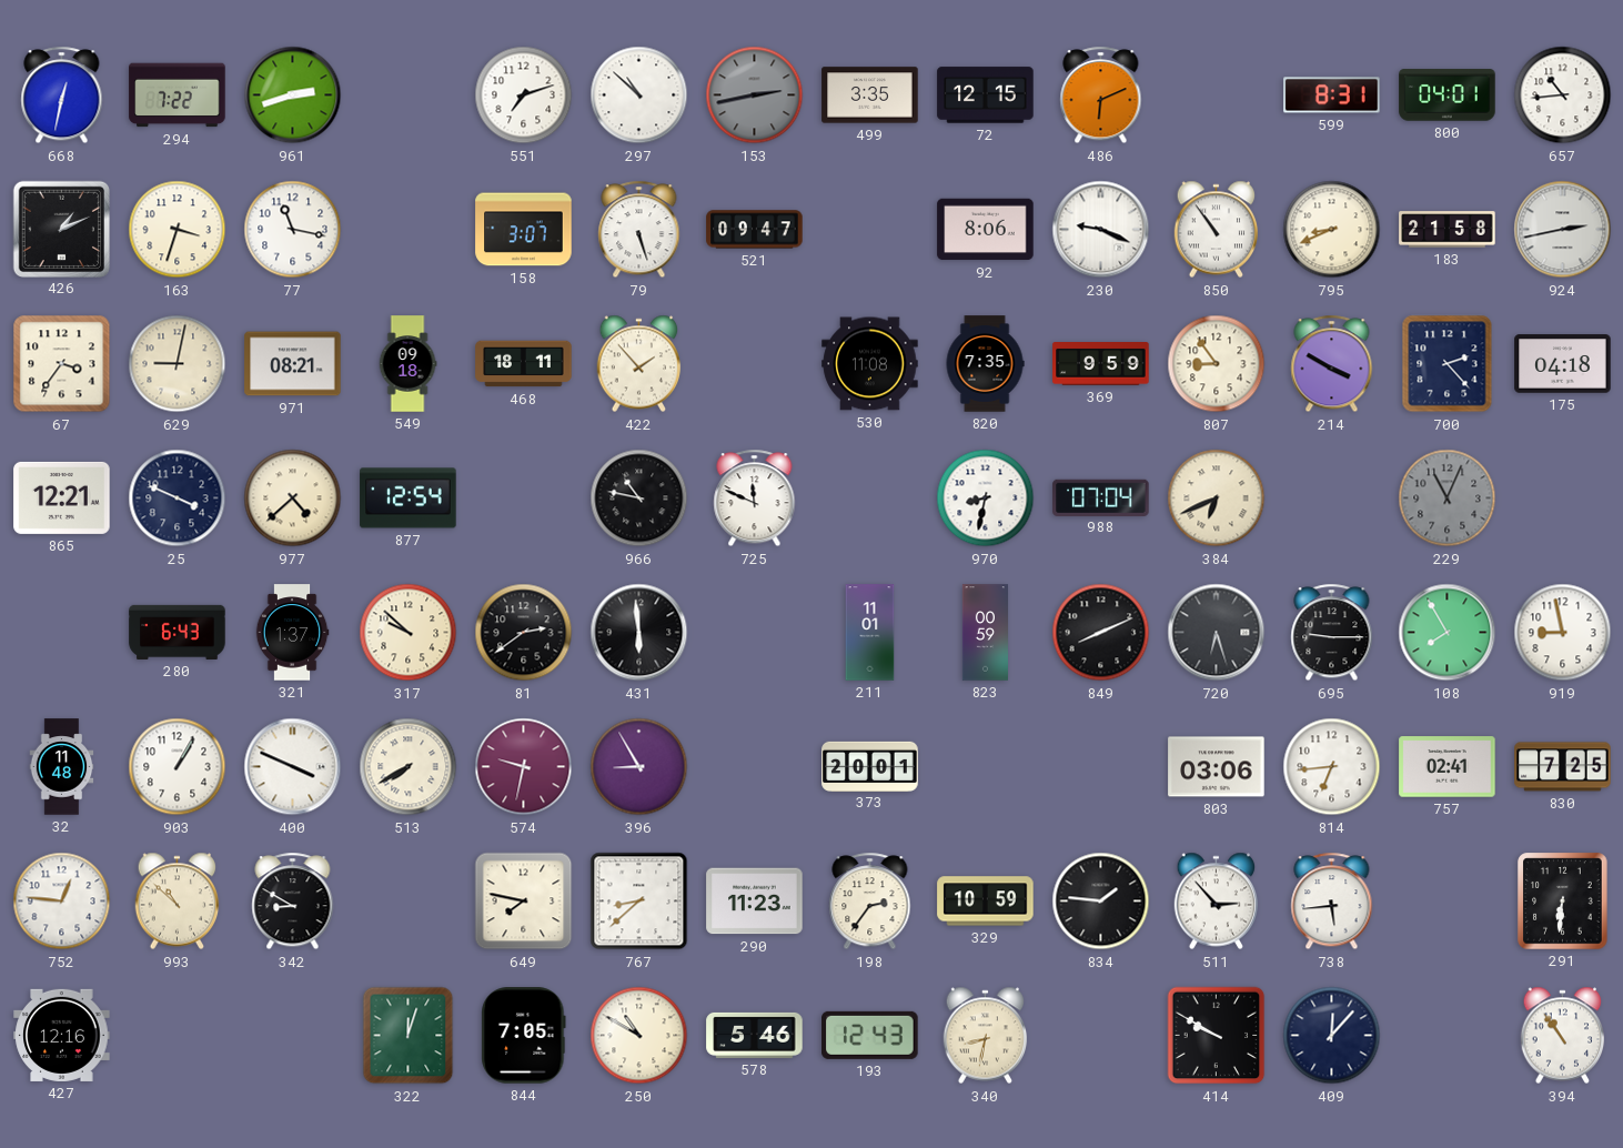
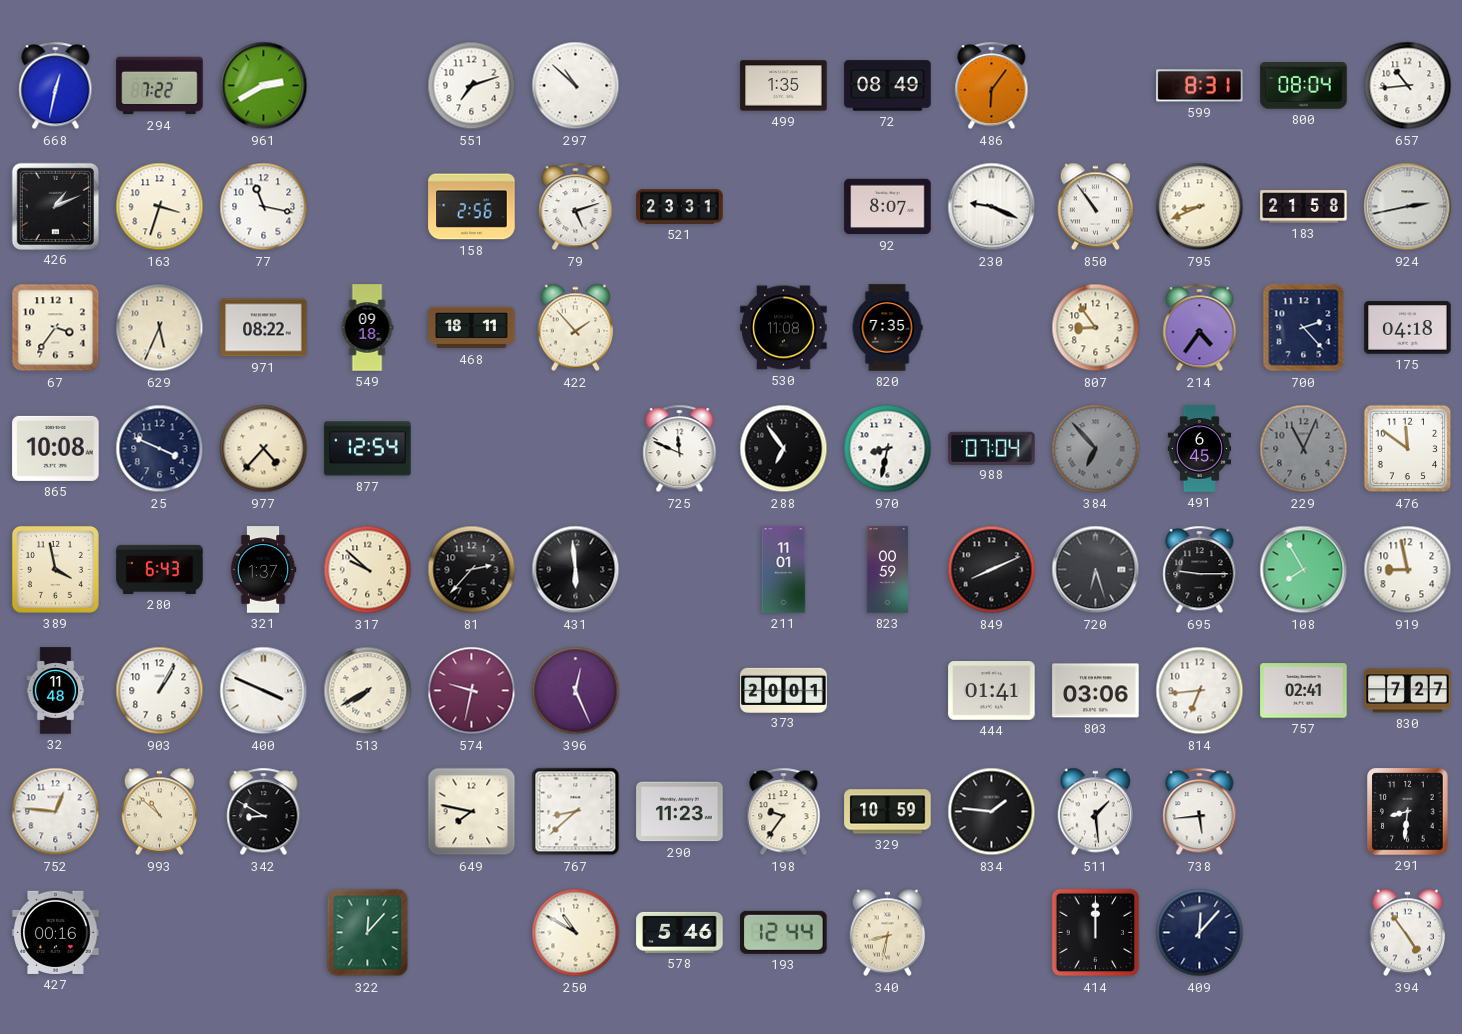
961: 2:42 -> 2:40 (264, 86)
153: 2:43 -> none (755, 95)
499: 3:35 -> 1:35 (784, 86)
72: 12:15 -> 08:49 (888, 86)
486: 6:11 -> 6:06 (992, 86)
800: 04:01 -> 08:04 (1304, 86)
158: 3:07 -> 2:56 (472, 207)
79: 5:27 -> 5:12 (576, 207)
521: 09:47 -> 23:31 (680, 207)
92: 8:06 -> 8:07 (888, 207)
629: 9:02 -> 5:34 (160, 328)
971: 08:21 -> 08:22 (264, 328)
369: 9:59 -> none (1101, 364)
214: 3:50 -> 4:36 (1200, 328)
865: 12:21 -> 10:08 (56, 448)
977: 4:38 -> 4:37 (264, 449)
966: 10:47 -> none (639, 499)
288: none -> 6:54 (784, 449)
384: 6:41 -> 6:53 (1096, 449)
384 dial: cream -> grey (1096, 449)
491: none -> 6:45 (1200, 449)
476: none -> 11:51 (1408, 449)
389: none -> 3:58 (55, 569)
81: 2:39 -> 2:37 (472, 570)
396: 8:55 -> 12:26 (576, 691)
444: none -> 01:41 (992, 691)
830: 7:25 -> 7:27 (1408, 691)
198: 2:36 -> 9:36 (784, 812)
511: 2:53 -> 1:29 (1096, 812)
291: 6:31 -> 8:31 (1408, 812)
427: 12:16 -> 00:16 (56, 932)
322: 12:03 -> 12:07 (368, 933)
844: 7:05 -> none (524, 1036)
193: 12:43 -> 12:44 (784, 932)
414: 9:50 -> 12:00 (1096, 933)
394: 10:54 -> 4:54 (1408, 933)
